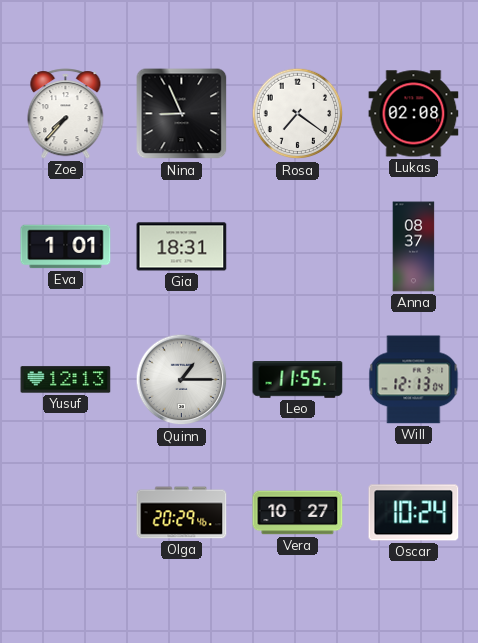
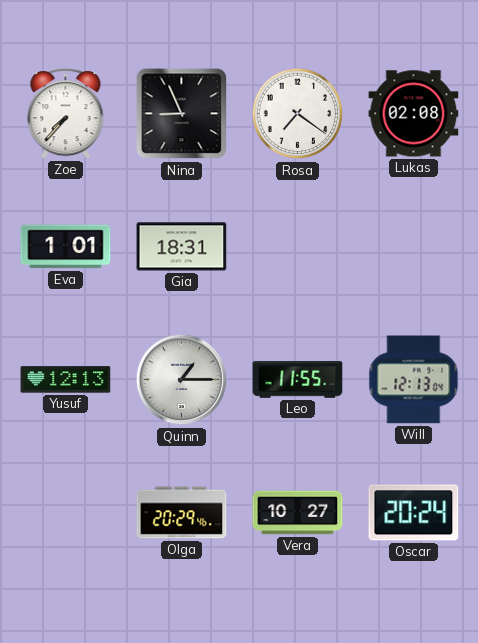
Anna: 08:37 -> none (414, 247)
Oscar: 10:24 -> 20:24 (414, 513)
